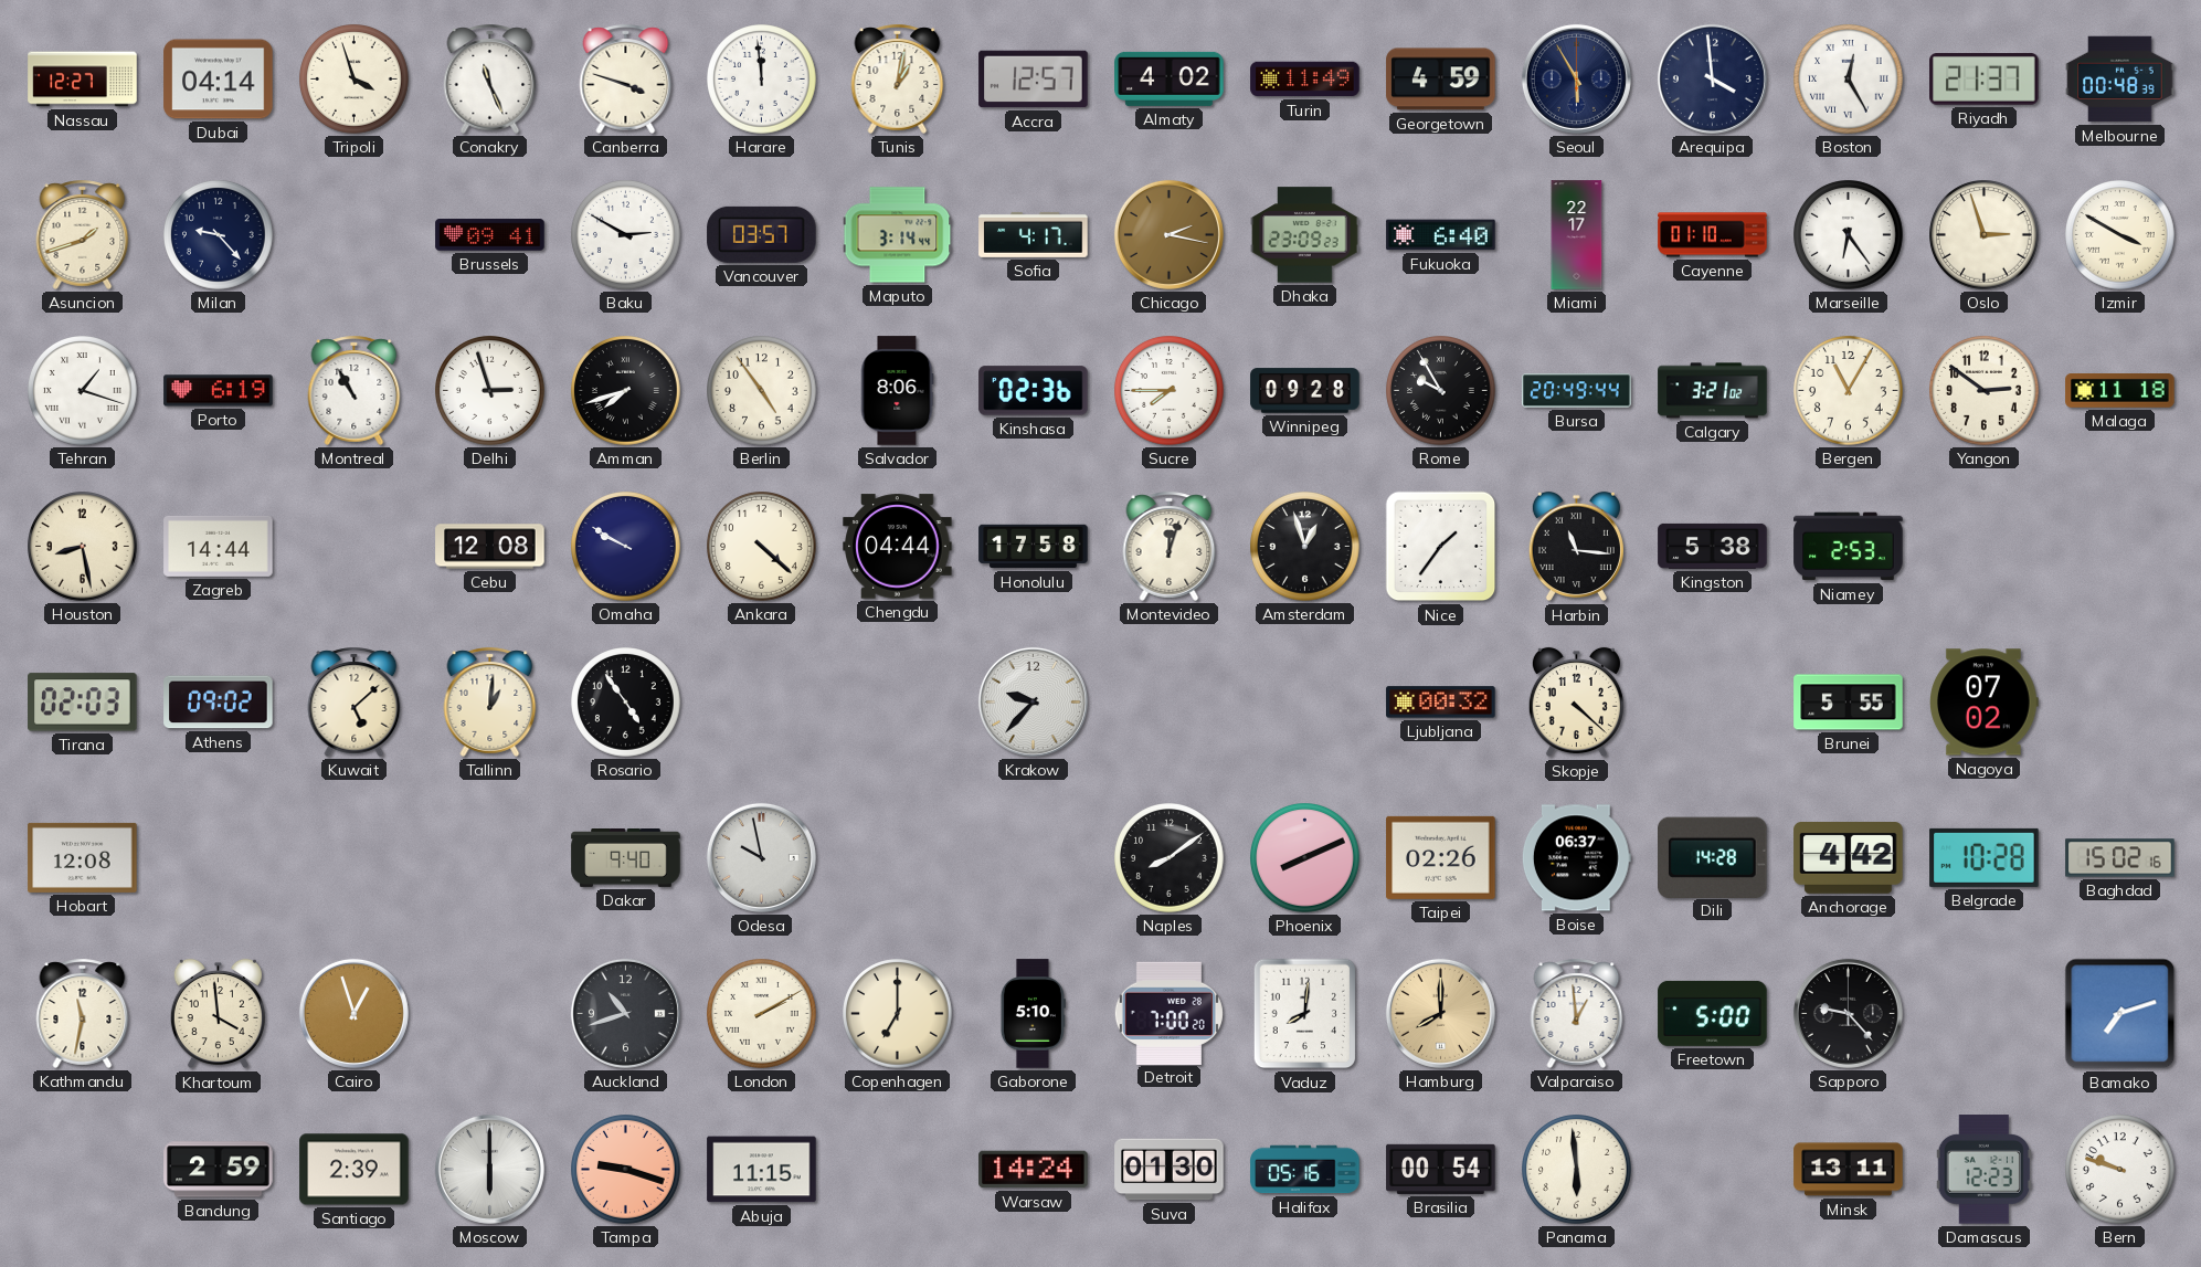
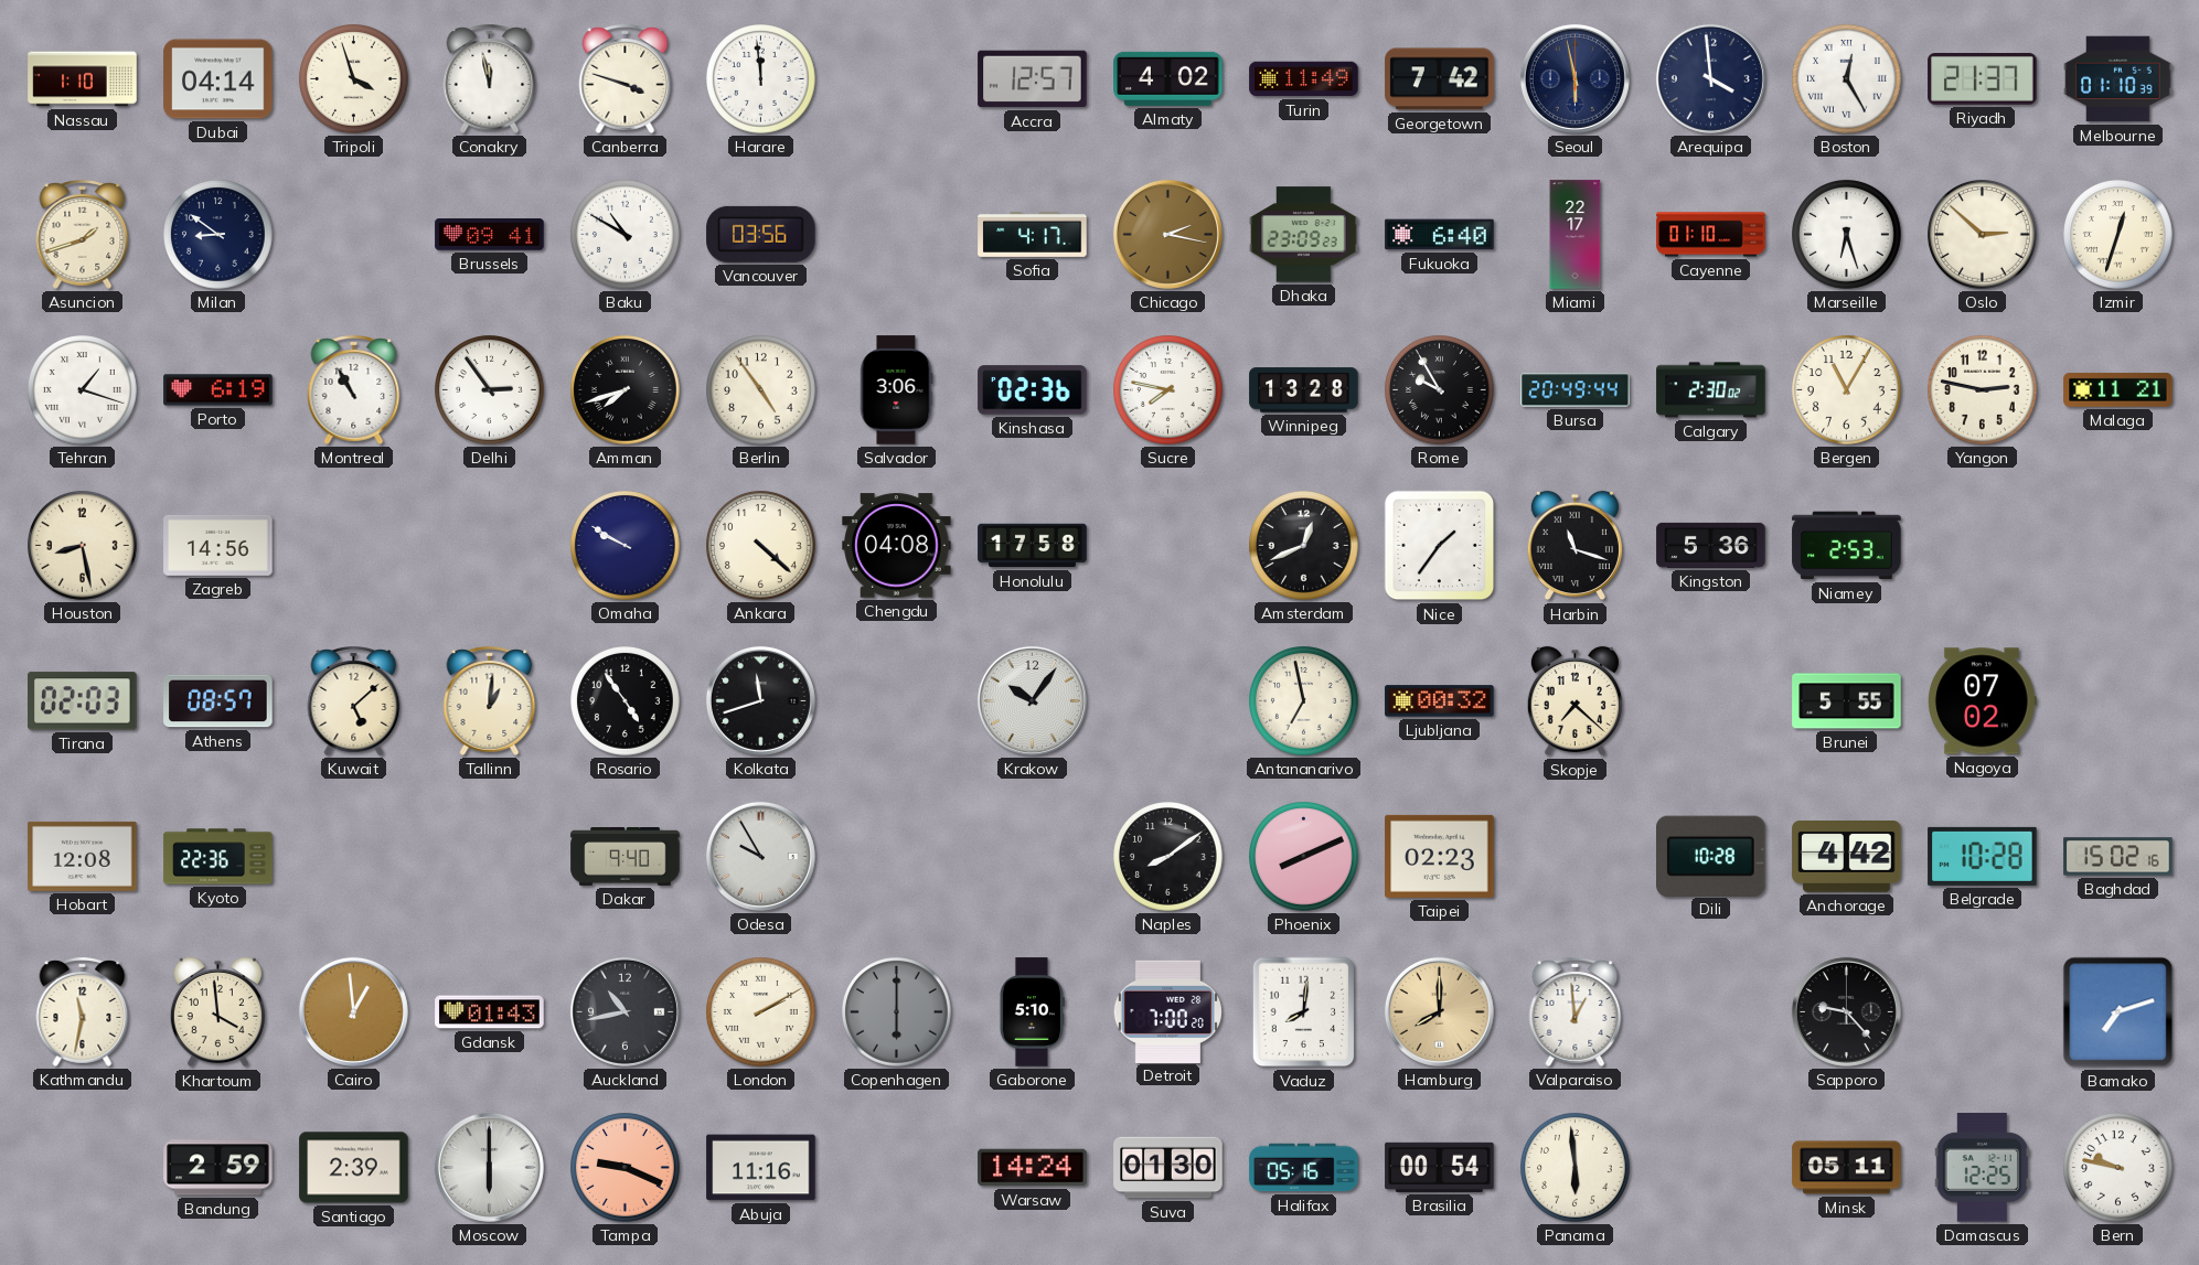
Nassau: 12:27 -> 1:10 (83, 79)
Conakry: 11:26 -> 11:58 (490, 78)
Tunis: 1:02 -> none (898, 78)
Georgetown: 4:59 -> 7:42 (1440, 79)
Seoul: 5:55 -> 5:58 (1574, 78)
Melbourne: 00:48 -> 01:10 (2118, 79)
Milan: 9:23 -> 8:51 (218, 235)
Baku: 2:50 -> 10:50 (626, 235)
Vancouver: 03:57 -> 03:56 (761, 234)
Maputo: 3:14 -> none (898, 235)
Marseille: 6:24 -> 6:27 (1847, 235)
Oslo: 2:57 -> 2:52 (1983, 235)
Izmir: 3:50 -> 12:33 (2118, 235)
Delhi: 2:57 -> 2:54 (490, 390)
Salvador: 8:06 -> 3:06 (896, 390)
Sucre: 7:45 -> 7:47 (1168, 390)
Winnipeg: 09:28 -> 13:28 (1304, 390)
Calgary: 3:21 -> 2:30 (1711, 390)
Yangon: 2:51 -> 2:47 (1983, 390)
Malaga: 11:18 -> 11:21 (2118, 390)
Zagreb: 14:44 -> 14:56 (218, 545)
Cebu: 12:08 -> none (490, 547)
Chengdu: 04:44 -> 04:08 (897, 546)
Montevideo: 12:03 -> none (1170, 546)
Amsterdam: 12:57 -> 12:41 (1304, 546)
Harbin: 11:16 -> 11:18 (1574, 546)
Kingston: 5:38 -> 5:36 (1711, 545)
Athens: 09:02 -> 08:57 (218, 701)
Kolkata: none -> 11:42 (760, 700)
Krakow: 9:37 -> 10:06 (1032, 700)
Antananarivo: none -> 6:58 (1304, 701)
Skopje: 4:22 -> 7:22 (1574, 701)
Kyoto: none -> 22:36 (218, 857)
Odesa: 9:58 -> 9:55 (760, 856)
Taipei: 02:26 -> 02:23 (1440, 856)
Boise: 06:37 -> none (1576, 858)
Dili: 14:28 -> 10:28 (1711, 856)
Cairo: 12:57 -> 12:59 (353, 1011)
Gdansk: none -> 01:43 (490, 1012)
Auckland: 10:42 -> 10:43 (625, 1011)
Copenhagen: 7:00 -> 6:00 (897, 1012)
Copenhagen dial: cream -> grey (897, 1012)
Freetown: 5:00 -> none (1713, 1013)
Tampa: 9:18 -> 9:19 (626, 1168)
Abuja: 11:15 -> 11:16 (761, 1168)
Minsk: 13:11 -> 05:11 (1847, 1168)
Damascus: 12:23 -> 12:25 (1982, 1168)
Bern: 9:48 -> 9:47 (2118, 1168)
